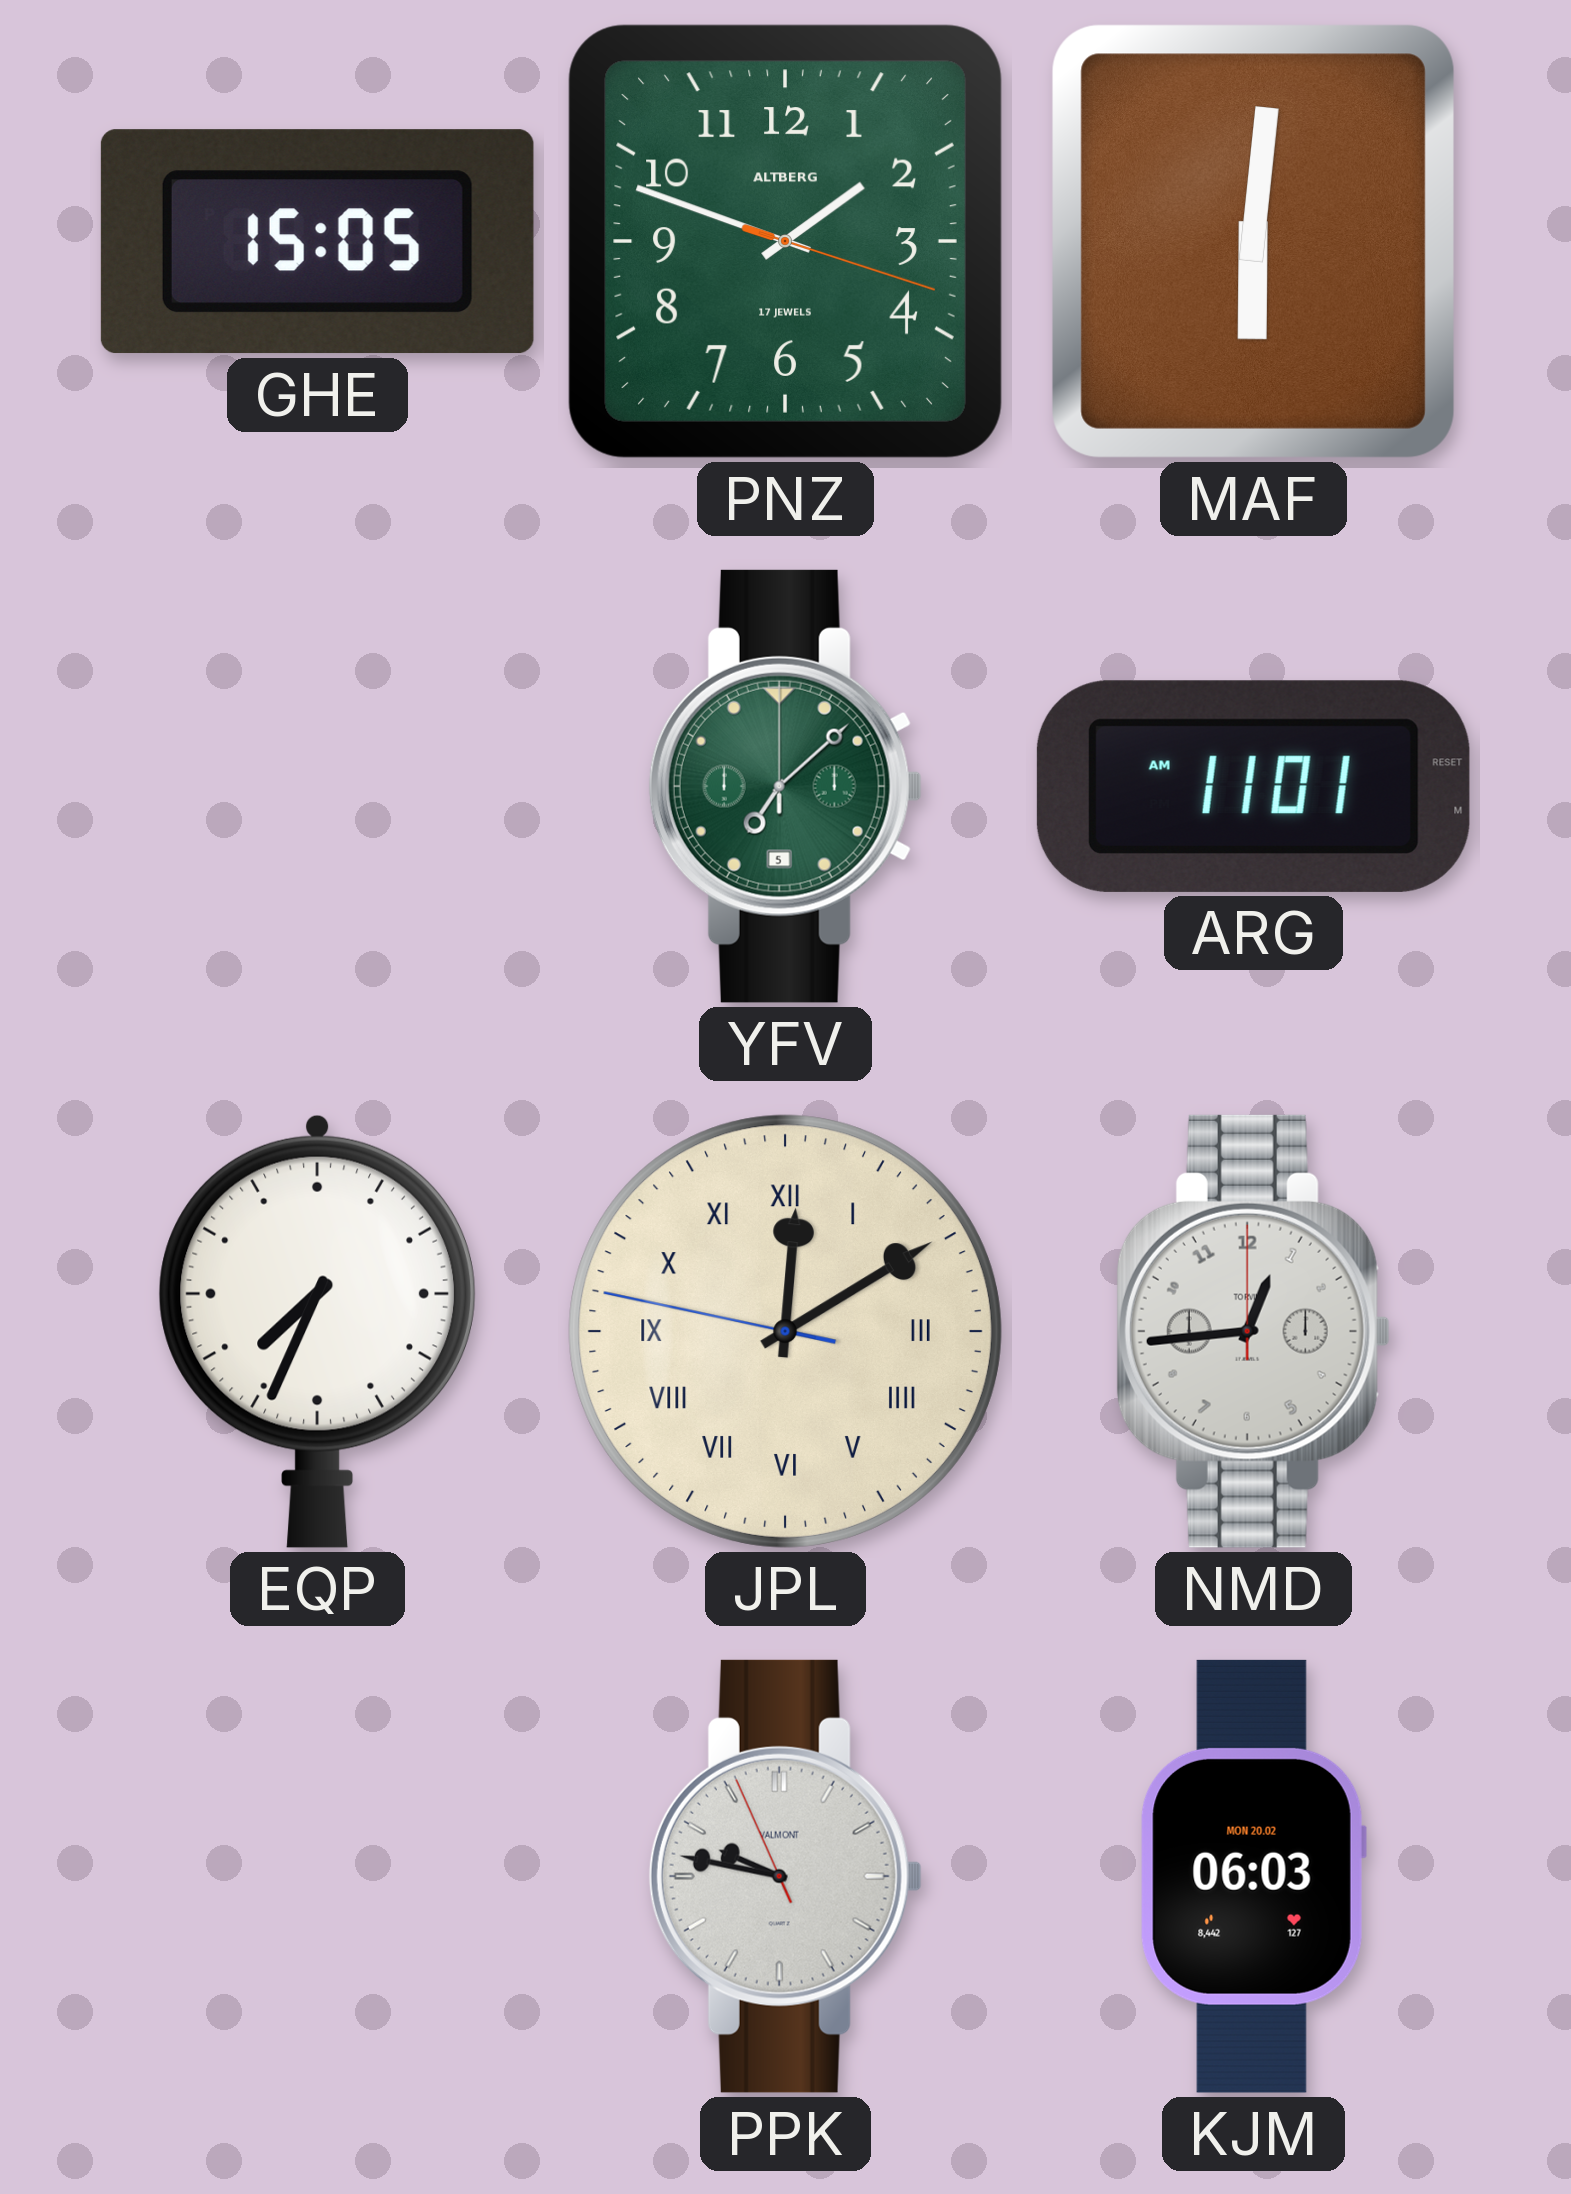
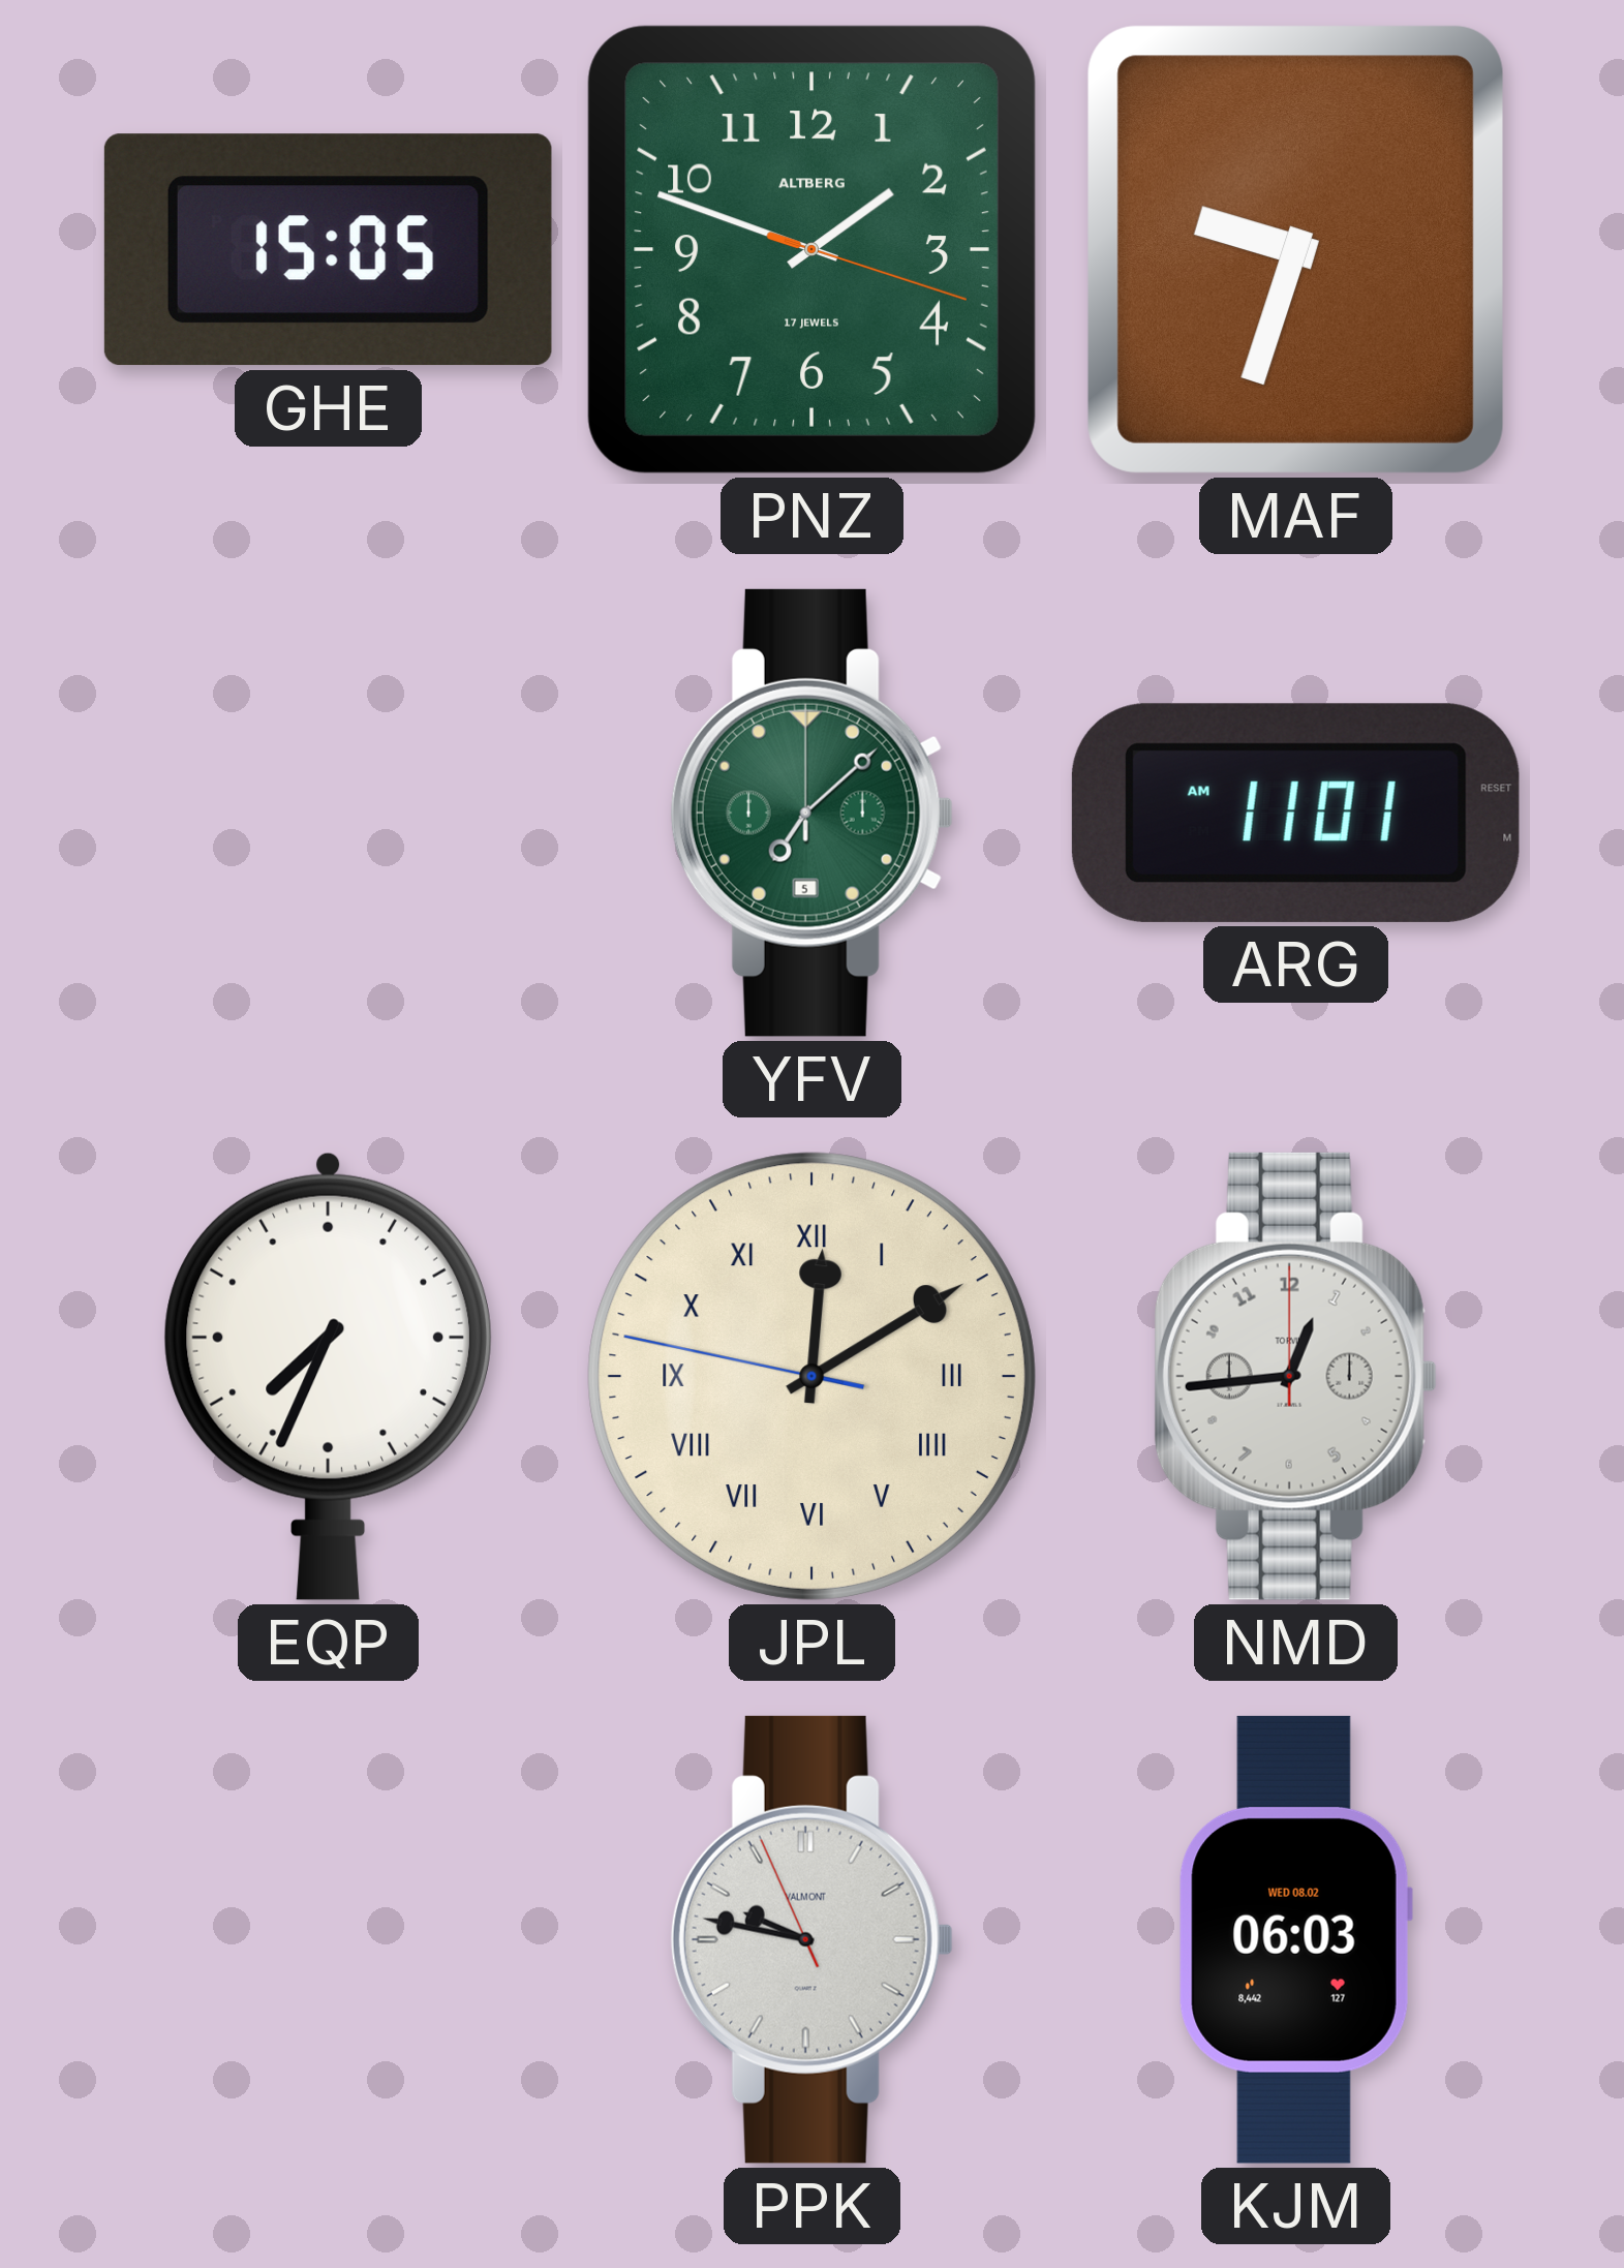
MAF: 6:01 -> 9:33 (1295, 249)
KJM date: MON 20.02 -> WED 08.02 (1295, 1939)
